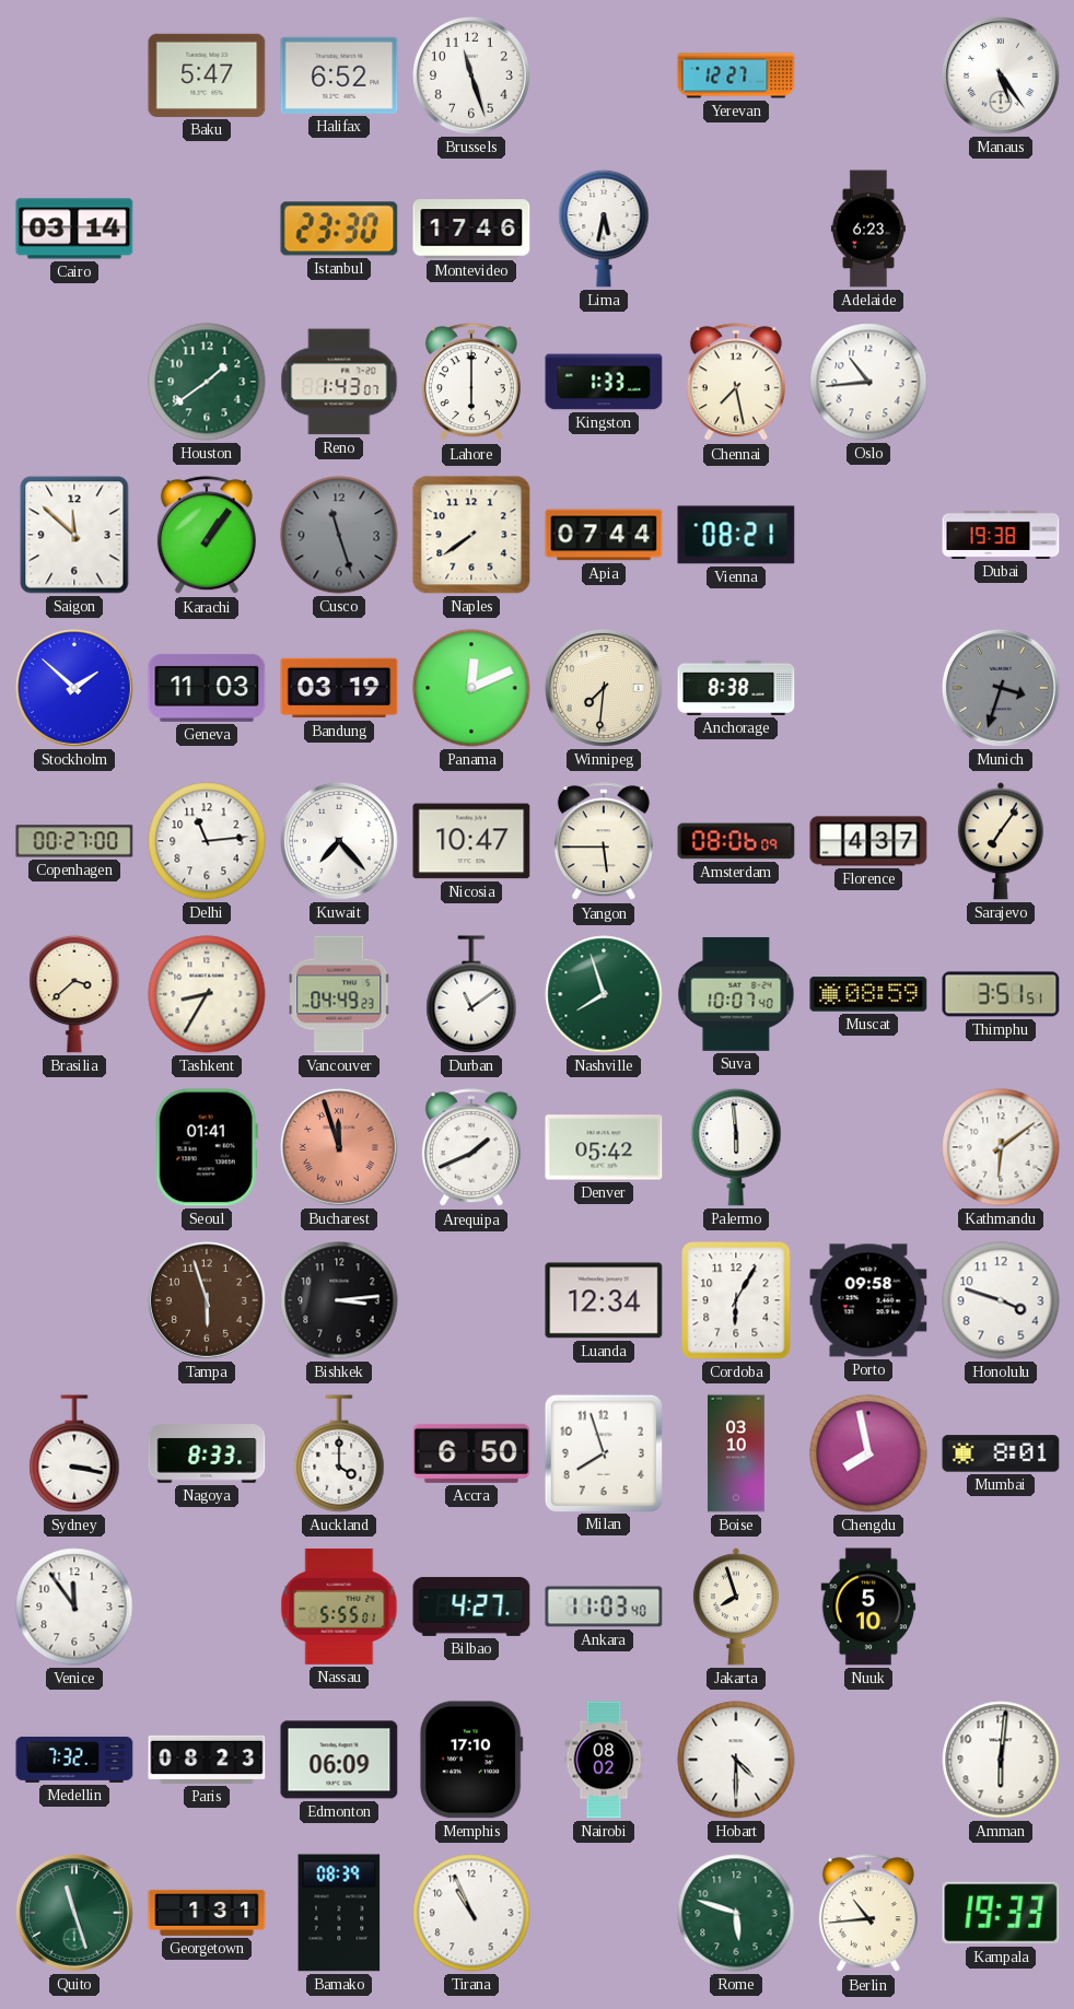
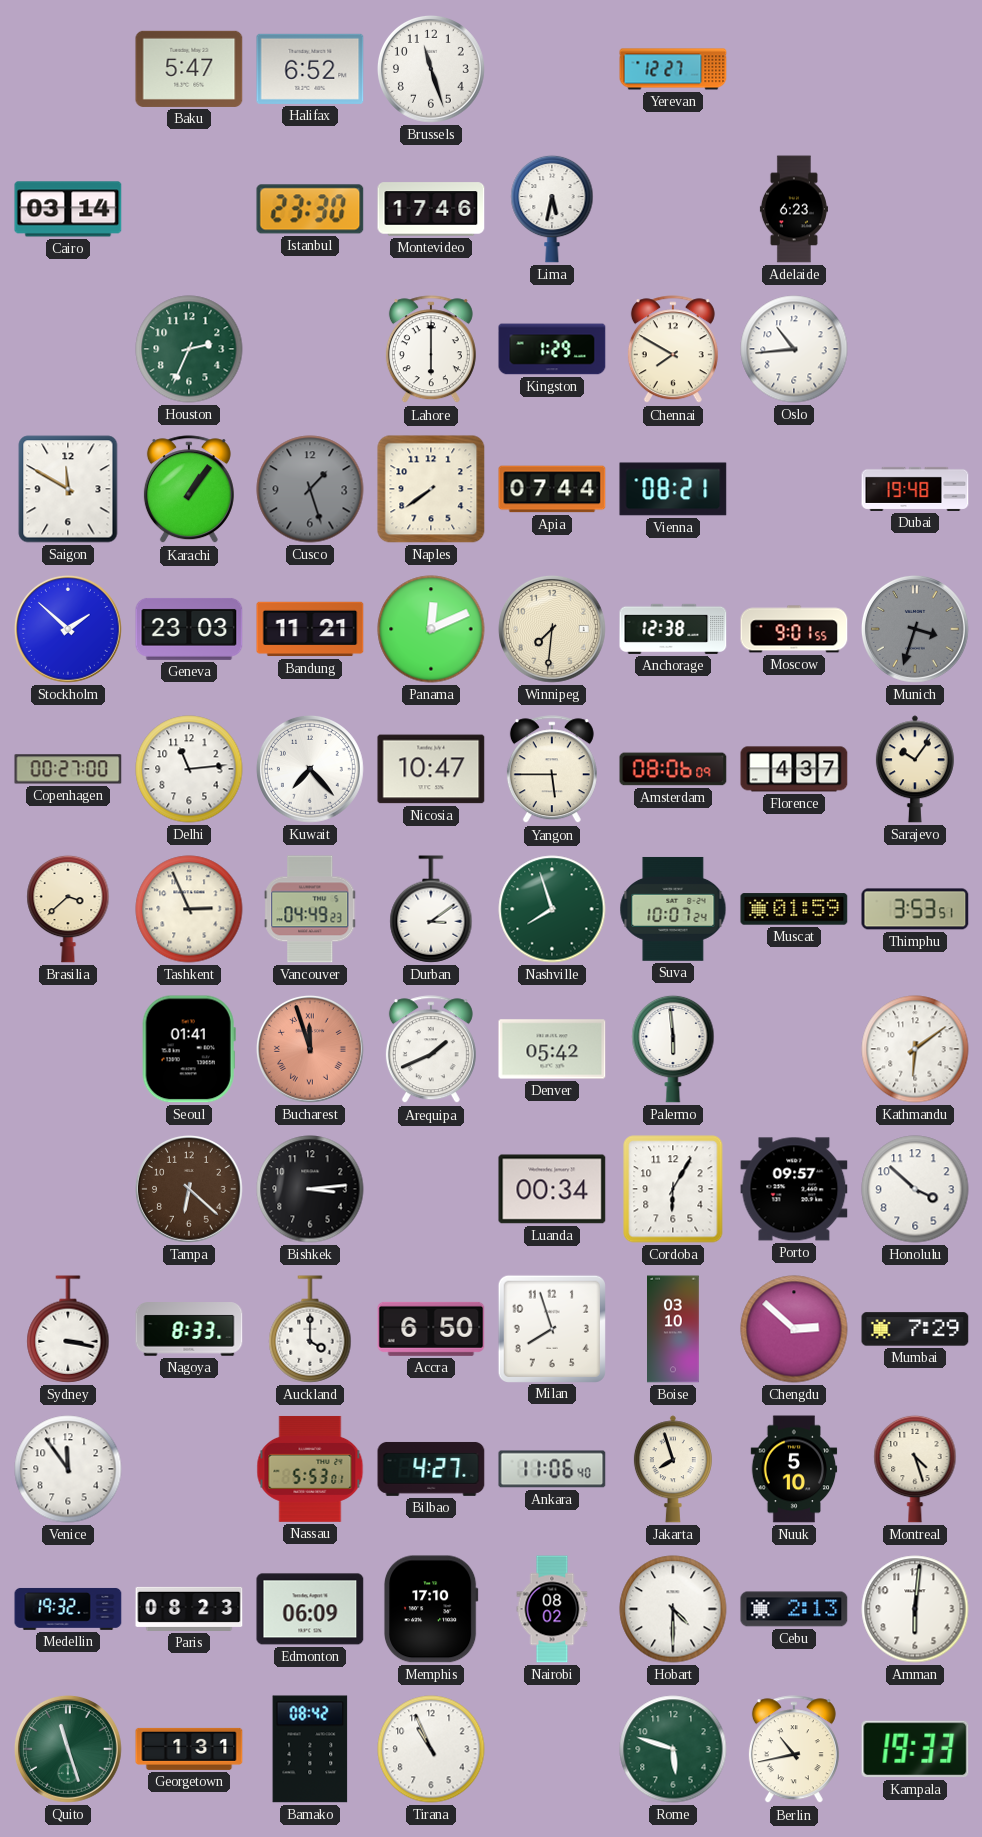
Manaus: 5:24 -> none (1002, 77)
Houston: 1:39 -> 2:34 (189, 349)
Reno: 1:43 -> none (339, 382)
Kingston: 1:33 -> 1:29 (552, 349)
Chennai: 7:28 -> 7:50 (673, 350)
Saigon: 11:52 -> 11:50 (68, 489)
Cusco: 11:27 -> 1:27 (310, 489)
Dubai: 19:38 -> 19:48 (915, 489)
Geneva: 11:03 -> 23:03 (189, 629)
Bandung: 03:19 -> 11:21 (310, 629)
Anchorage: 8:38 -> 12:38 (673, 629)
Moscow: none -> 9:01 (794, 629)
Sarajevo: 7:06 -> 10:06 (915, 769)
Tashkent: 8:35 -> 2:56 (189, 909)
Durban: 11:09 -> 3:09 (431, 909)
Suva: 10:07:40 -> 10:07:24 (673, 909)
Muscat: 08:59 -> 01:59 (794, 909)
Thimphu: 3:51 -> 3:53 (915, 909)
Tampa: 5:57 -> 6:22 (190, 1190)
Luanda: 12:34 -> 00:34 (552, 1189)
Porto: 09:58 -> 09:57 (794, 1189)
Honolulu: 3:48 -> 3:52 (915, 1189)
Chengdu: 7:58 -> 2:52 (794, 1329)
Mumbai: 8:01 -> 7:29 (915, 1329)
Nassau: 5:55 -> 5:53 (310, 1469)
Ankara: 11:03 -> 11:06 (552, 1469)
Montreal: none -> 4:27 (915, 1469)
Medellin: 7:32 -> 19:32 (68, 1609)
Cebu: none -> 2:13 (794, 1609)
Bamako: 08:39 -> 08:42 (310, 1749)
Berlin: 10:44 -> 10:43 (794, 1750)
